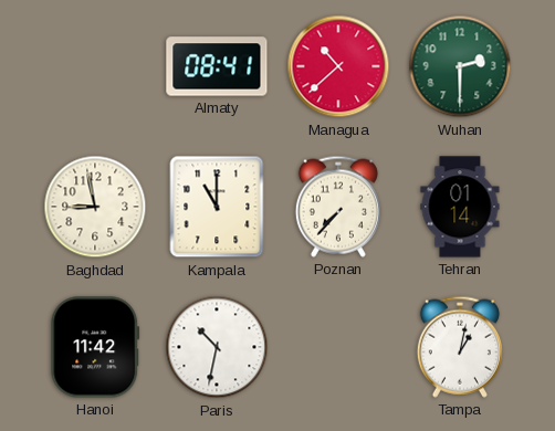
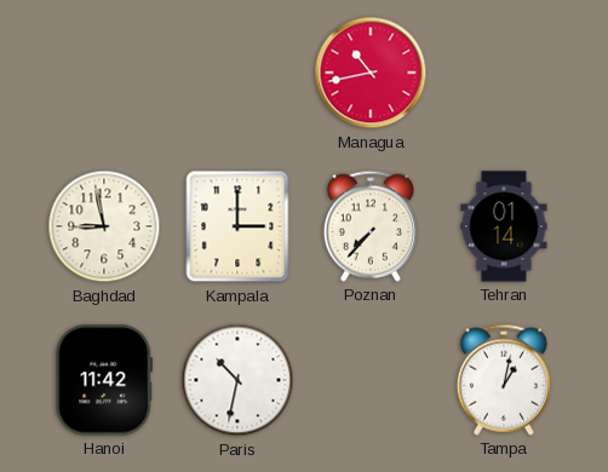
Almaty: 08:41 -> none (217, 66)
Managua: 10:38 -> 10:43 (371, 73)
Wuhan: 2:30 -> none (460, 66)
Kampala: 11:00 -> 3:00 (237, 226)
